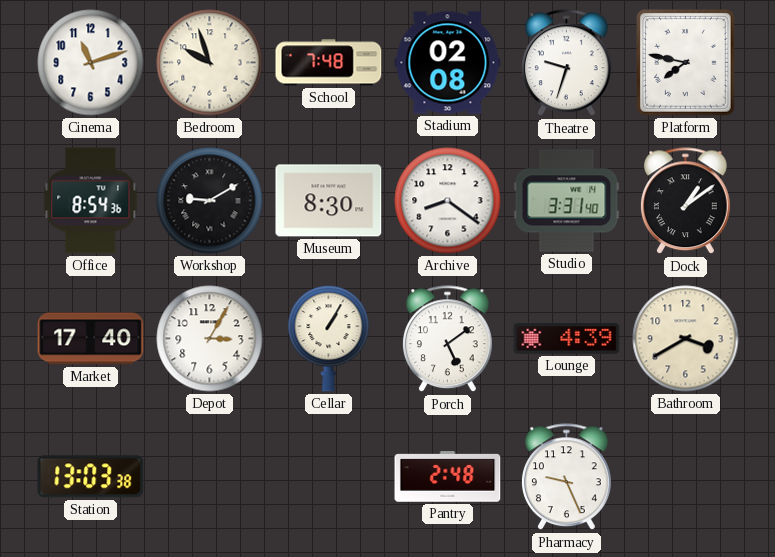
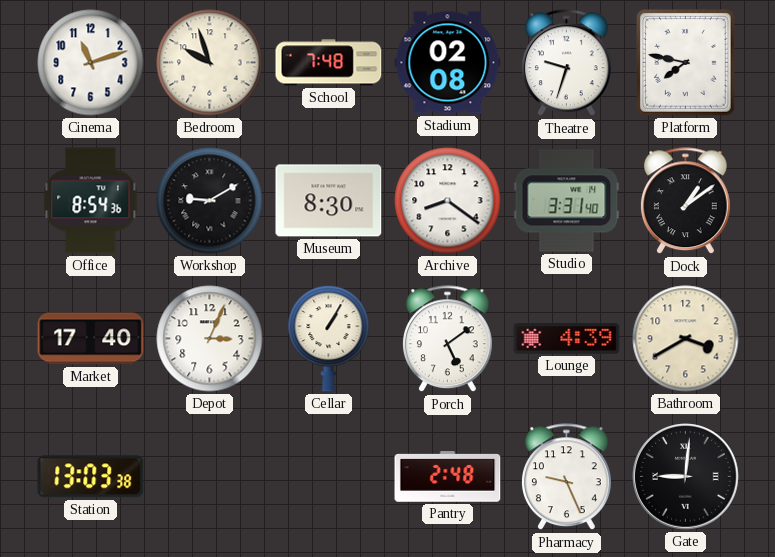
Depot: 3:05 -> 3:04 (210, 339)
Gate: none -> 9:01 (686, 477)
